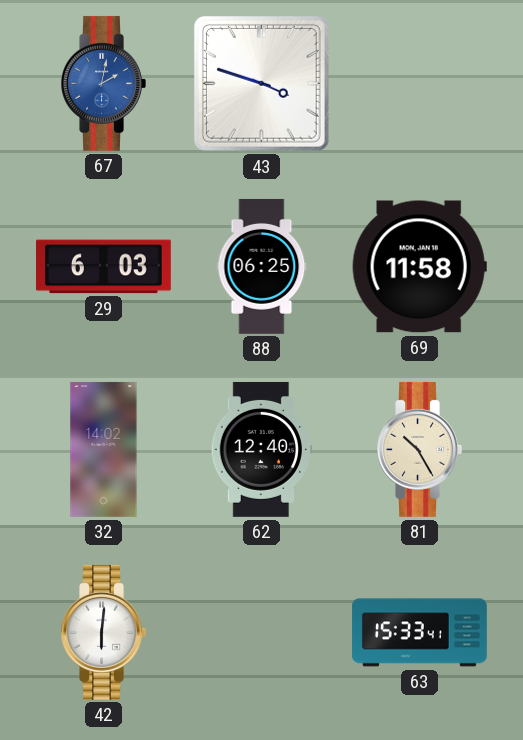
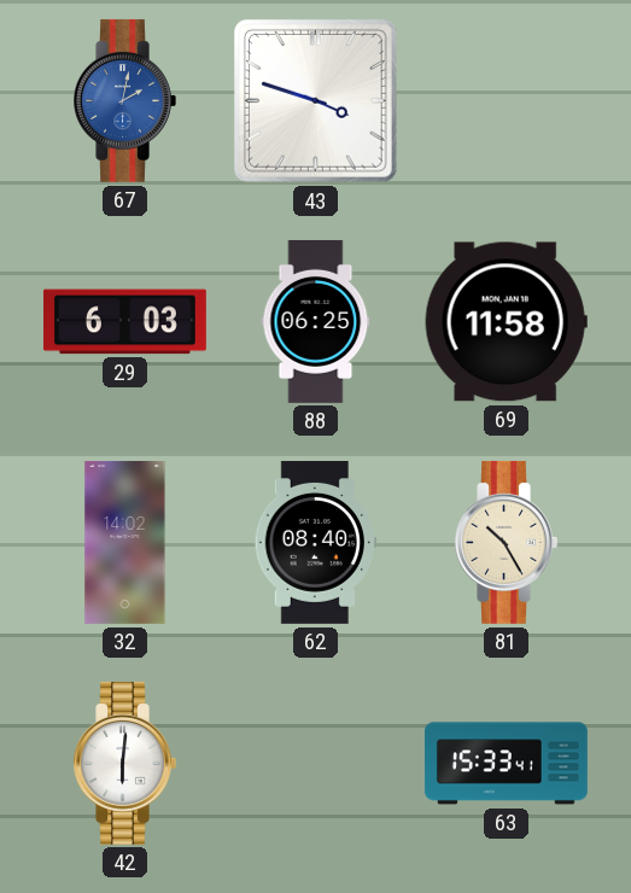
62: 12:40 -> 08:40 (315, 542)
